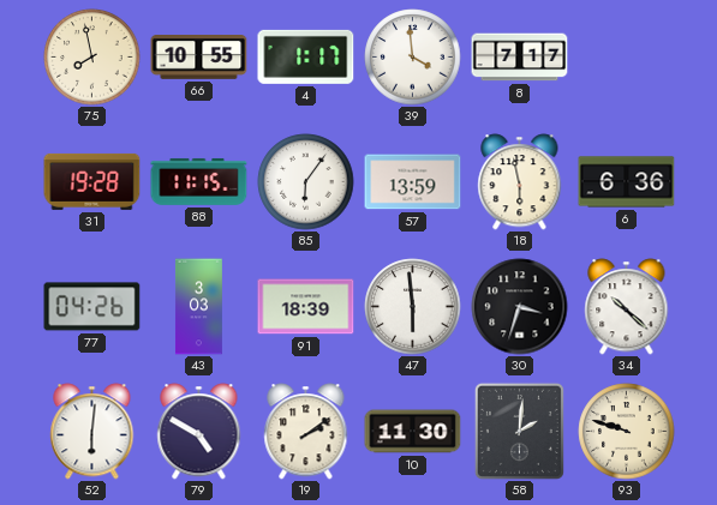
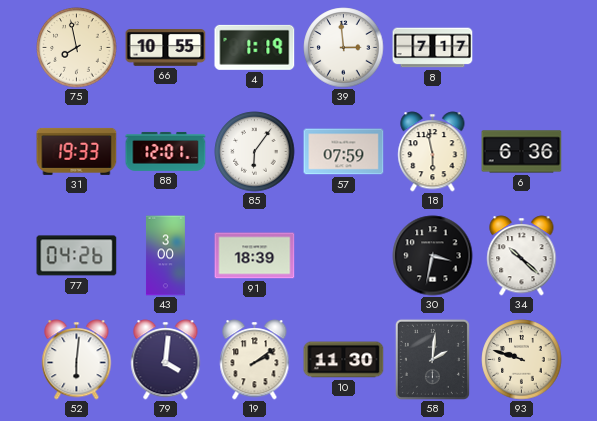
4: 1:17 -> 1:19 (255, 47)
39: 3:59 -> 2:59 (344, 48)
31: 19:28 -> 19:33 (77, 151)
88: 11:15 -> 12:01 (166, 151)
57: 13:59 -> 07:59 (344, 152)
43: 3:03 -> 3:00 (165, 256)
47: 5:59 -> none (413, 307)
30: 3:33 -> 3:32 (433, 256)
79: 4:50 -> 4:01 (166, 360)
